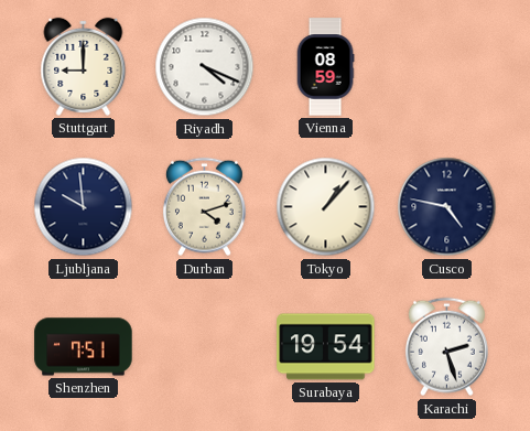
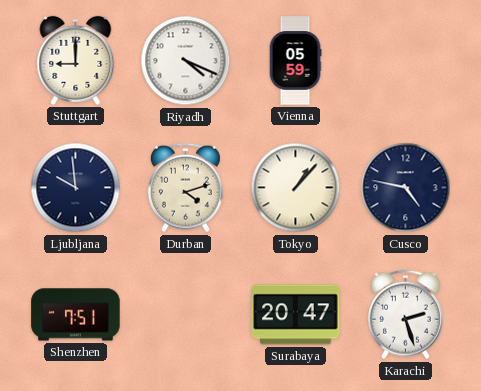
Vienna: 08:59 -> 05:59 (295, 61)
Surabaya: 19:54 -> 20:47 (296, 315)
